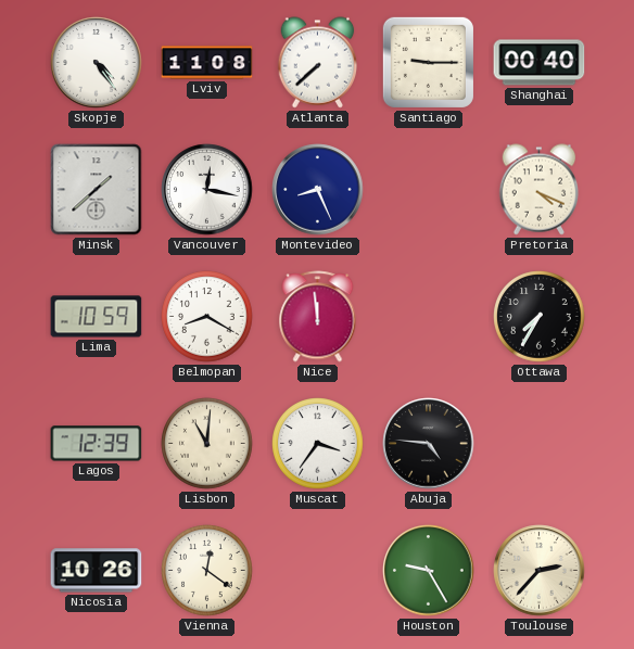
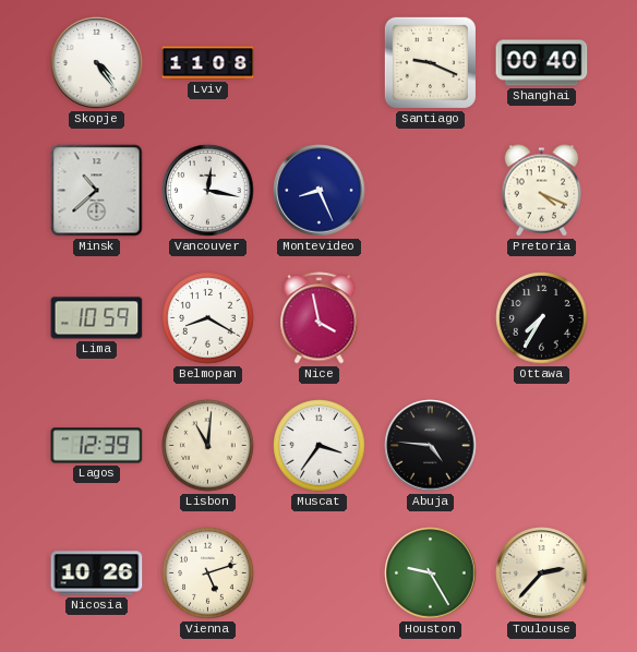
Atlanta: 7:38 -> none (318, 63)
Santiago: 9:15 -> 9:19 (430, 62)
Minsk: 1:38 -> 10:38 (97, 191)
Nice: 11:59 -> 3:58 (320, 318)
Vienna: 12:21 -> 5:12 (208, 573)
